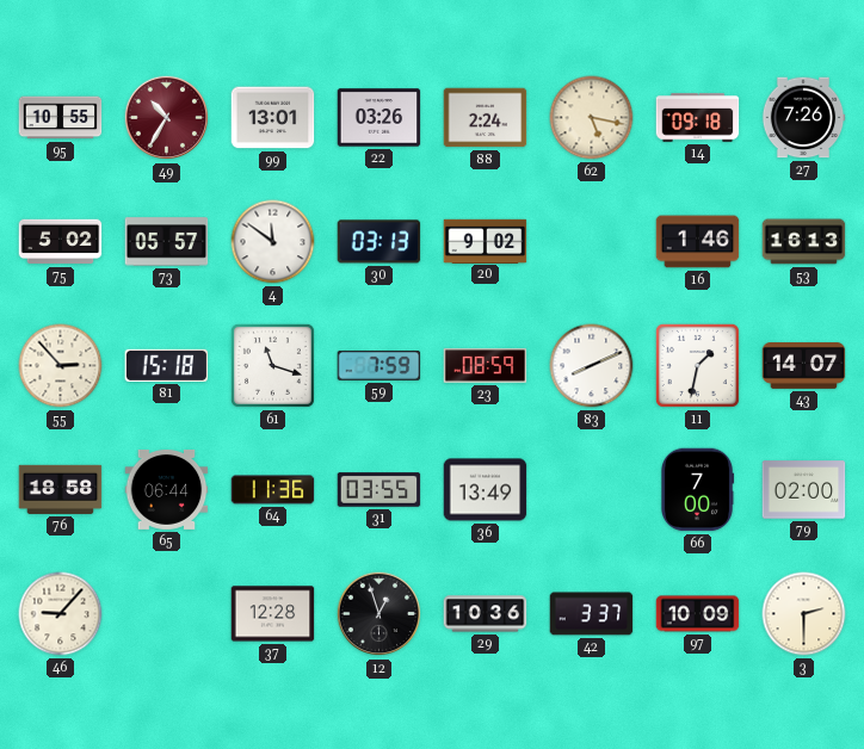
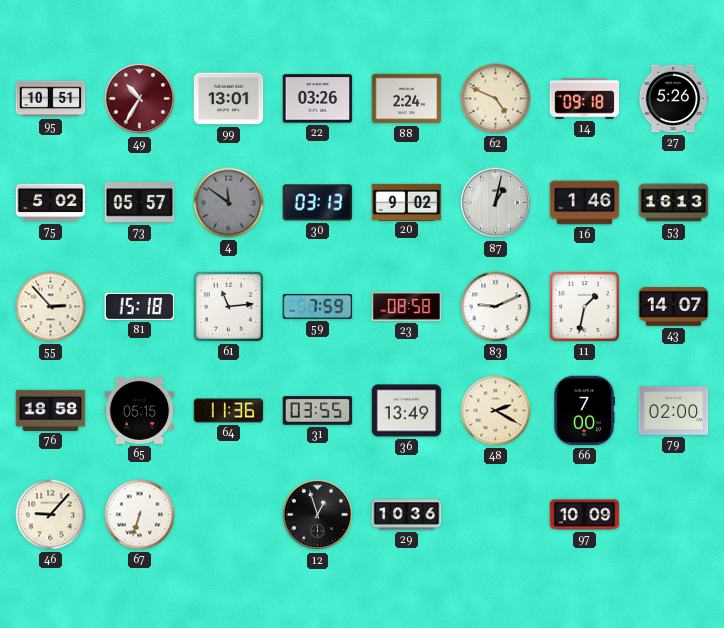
95: 10:55 -> 10:51 (51, 99)
62: 5:17 -> 4:49 (496, 99)
27: 7:26 -> 5:26 (673, 99)
4 dial: white -> grey (229, 203)
87: none -> 1:02 (496, 203)
61: 11:18 -> 11:14 (228, 306)
23: 08:59 -> 08:58 (407, 307)
83: 8:11 -> 9:11 (496, 307)
65: 06:44 -> 05:15 (140, 410)
48: none -> 2:20 (496, 411)
67: none -> 6:33 (140, 515)
37: 12:28 -> none (273, 614)
42: 3:37 -> none (592, 614)
3: 2:30 -> none (804, 614)
